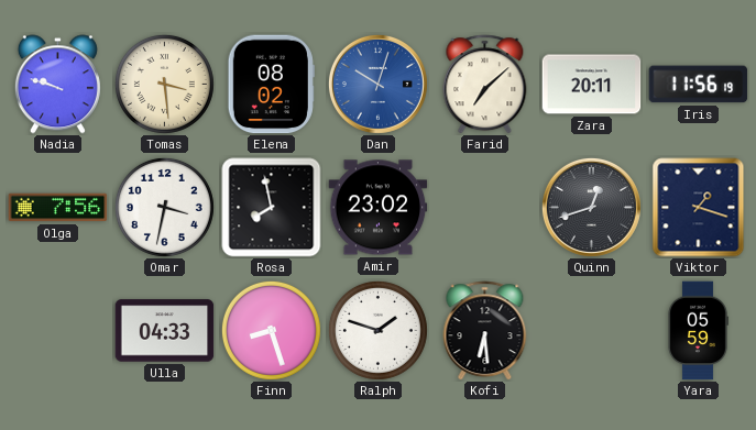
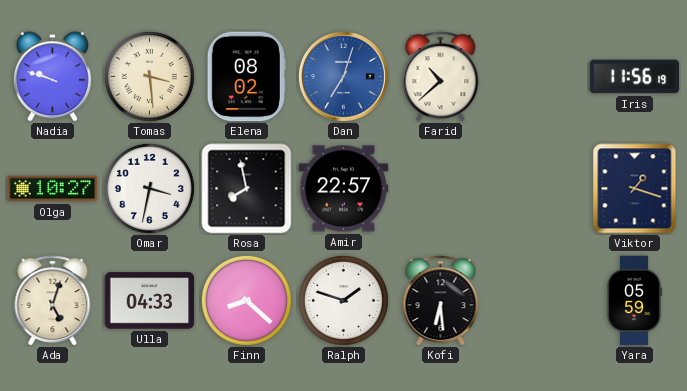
Dan: 10:03 -> 7:03 (343, 76)
Farid: 7:08 -> 10:38 (441, 77)
Zara: 20:11 -> none (592, 85)
Olga: 7:56 -> 10:27 (53, 189)
Amir: 23:02 -> 22:57 (344, 189)
Quinn: 12:42 -> none (591, 207)
Ada: none -> 5:03 (53, 301)
Finn: 8:27 -> 8:22 (246, 300)
